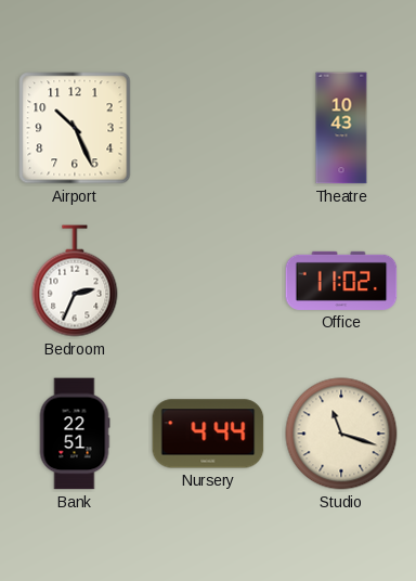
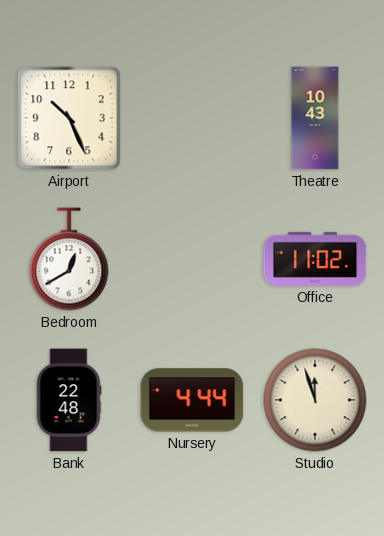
Bedroom: 2:34 -> 12:40 (69, 259)
Bank: 22:51 -> 22:48 (69, 400)
Studio: 11:18 -> 11:57 (315, 400)
